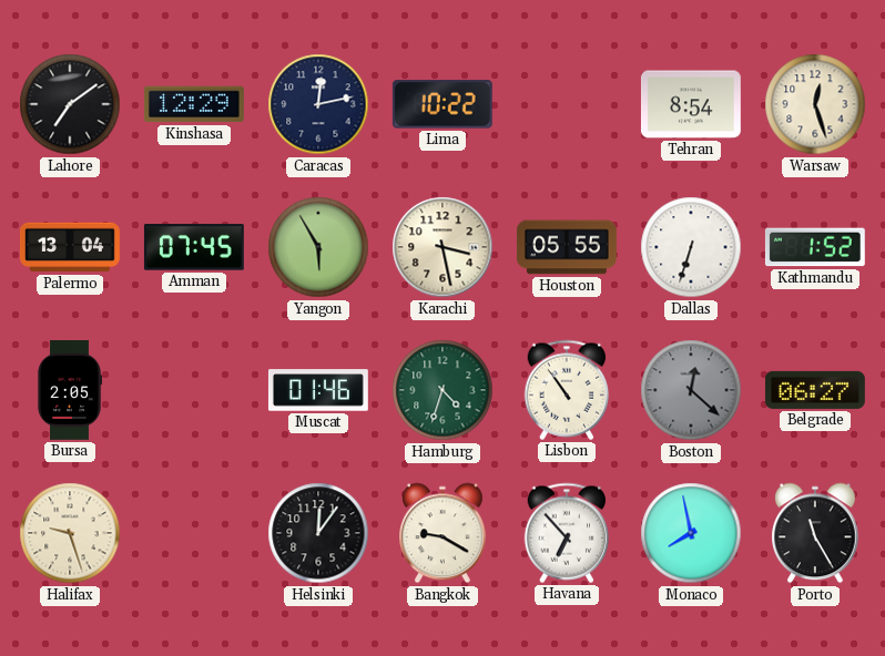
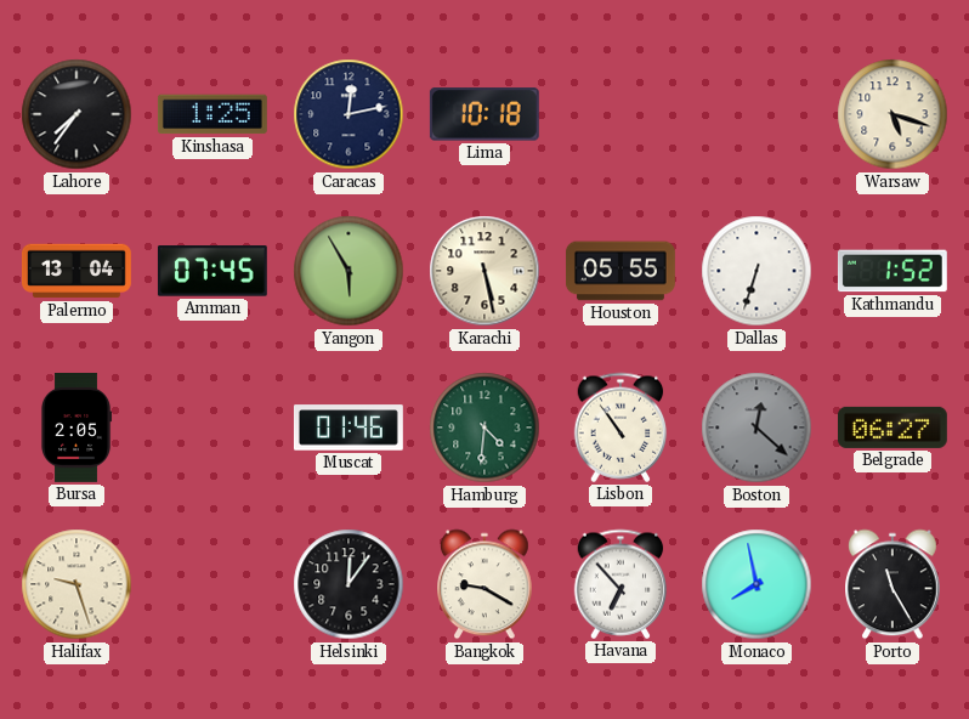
Lahore: 7:09 -> 7:36 (76, 114)
Kinshasa: 12:29 -> 1:25 (212, 114)
Lima: 10:22 -> 10:18 (484, 114)
Tehran: 8:54 -> none (691, 104)
Warsaw: 12:27 -> 5:18 (892, 114)
Karachi: 3:28 -> 5:28 (484, 271)
Hamburg: 4:33 -> 4:31 (484, 428)
